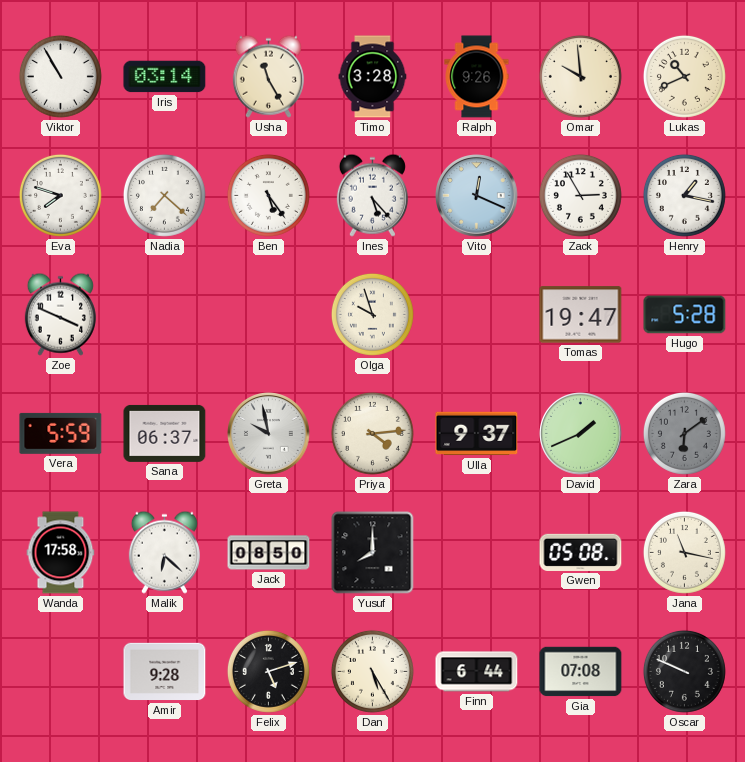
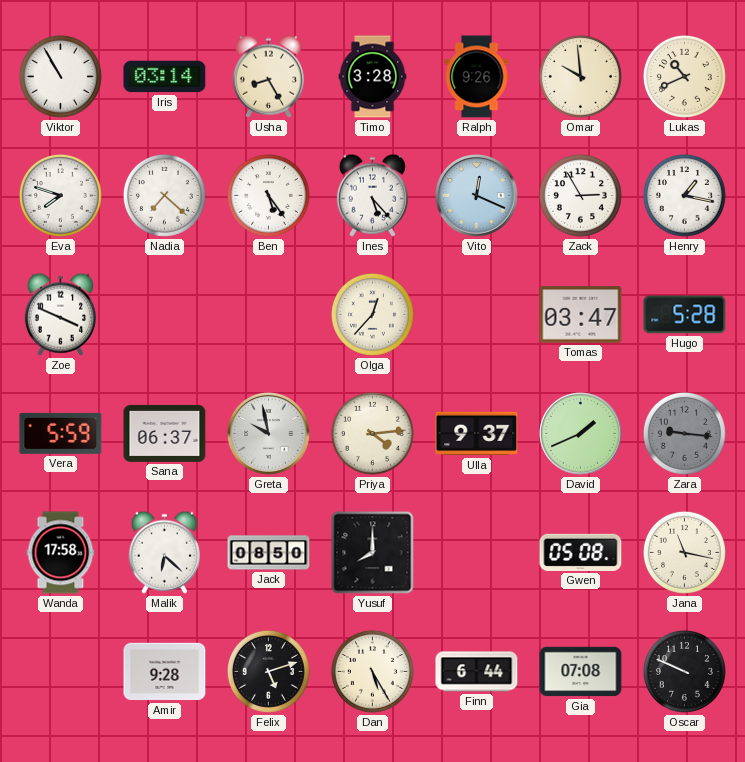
Usha: 11:25 -> 8:25 (268, 76)
Olga: 9:57 -> 12:37 (372, 314)
Tomas: 19:47 -> 03:47 (581, 315)
Zara: 6:09 -> 9:16 (684, 433)
